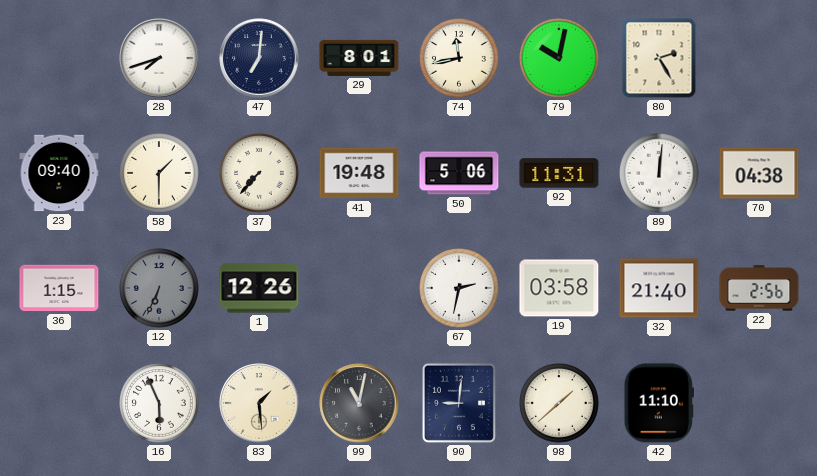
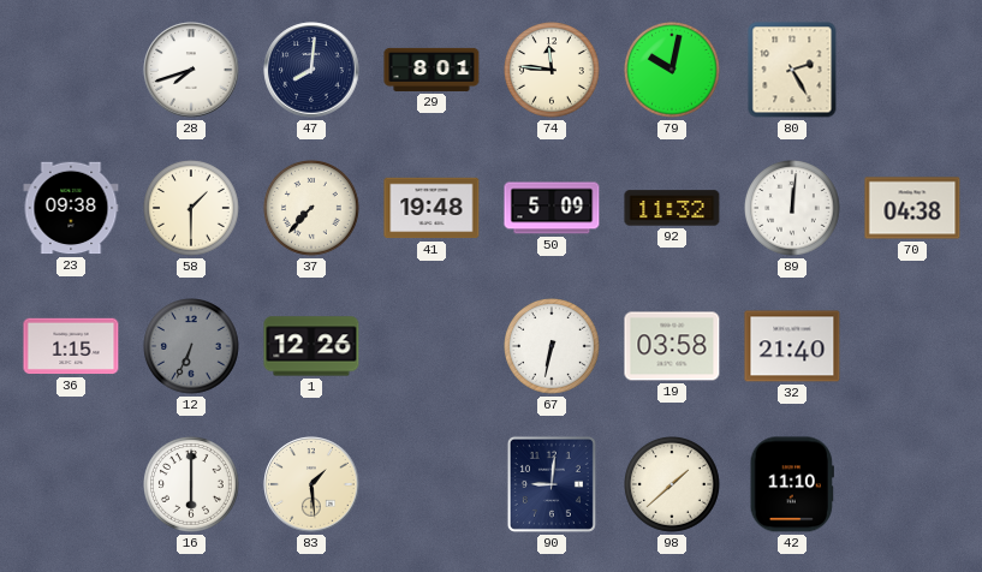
47: 7:01 -> 8:01 (311, 70)
74: 11:43 -> 11:46 (553, 71)
23: 09:40 -> 09:38 (71, 208)
50: 5:06 -> 5:09 (552, 208)
92: 11:31 -> 11:32 (672, 208)
67: 2:32 -> 6:32 (553, 347)
22: 2:56 -> none (759, 288)
16: 5:56 -> 6:00 (192, 485)
99: 11:02 -> none (359, 403)
